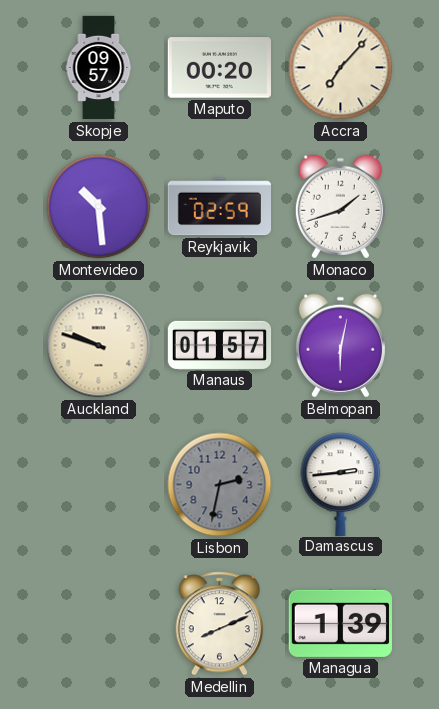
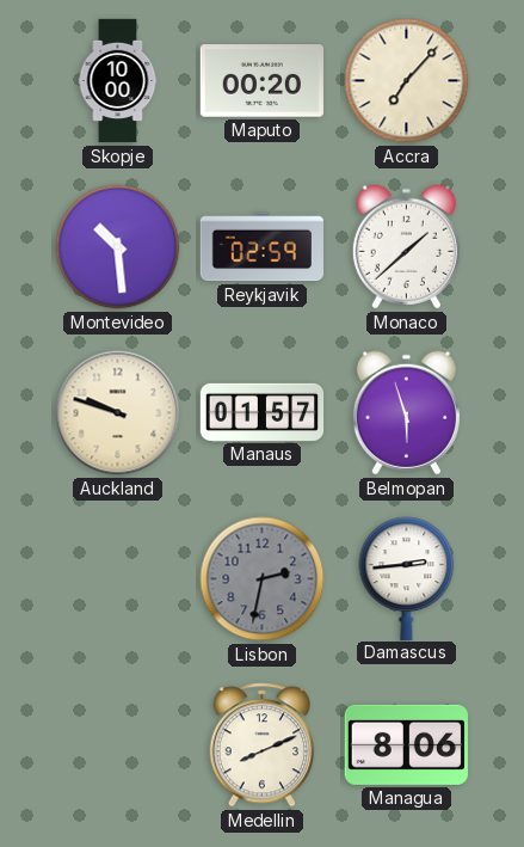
Skopje: 09:57 -> 10:00 (118, 81)
Monaco: 1:42 -> 1:38 (406, 247)
Belmopan: 6:02 -> 5:57 (406, 413)
Managua: 1:39 -> 8:06 (406, 744)
